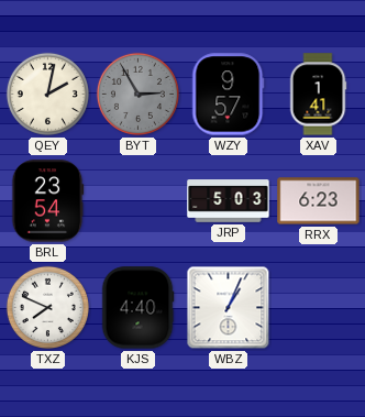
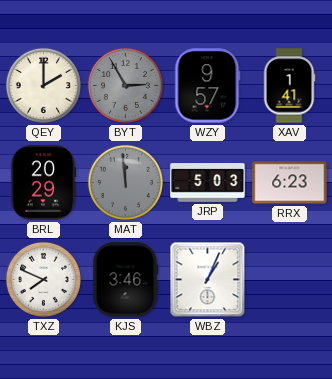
QEY: 2:02 -> 2:00 (43, 85)
BRL: 23:54 -> 20:29 (43, 183)
MAT: none -> 11:59 (125, 182)
KJS: 4:40 -> 3:46 (125, 280)
